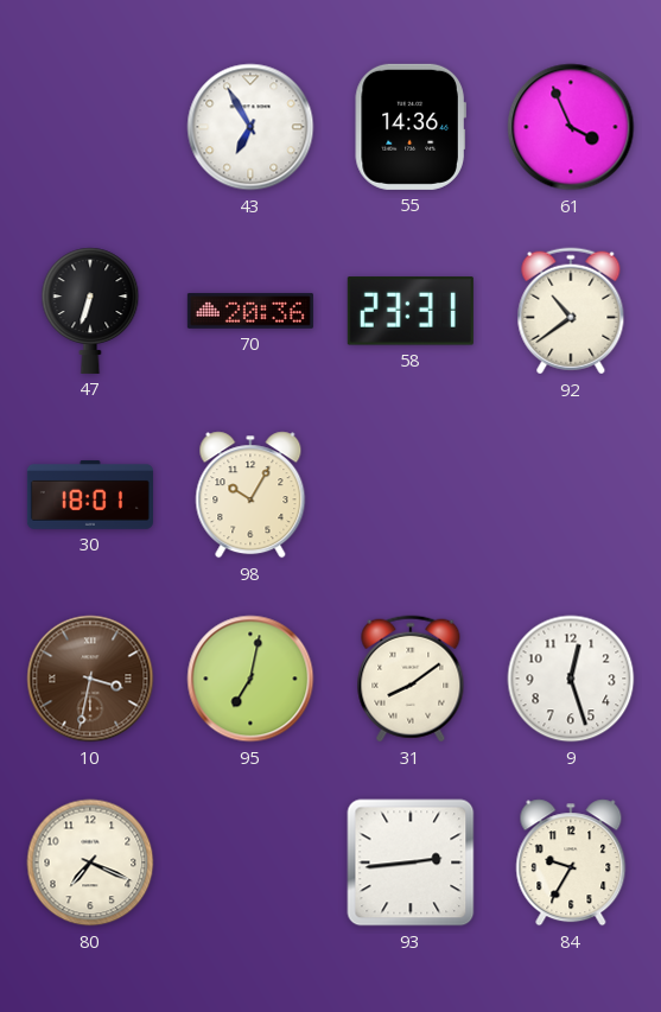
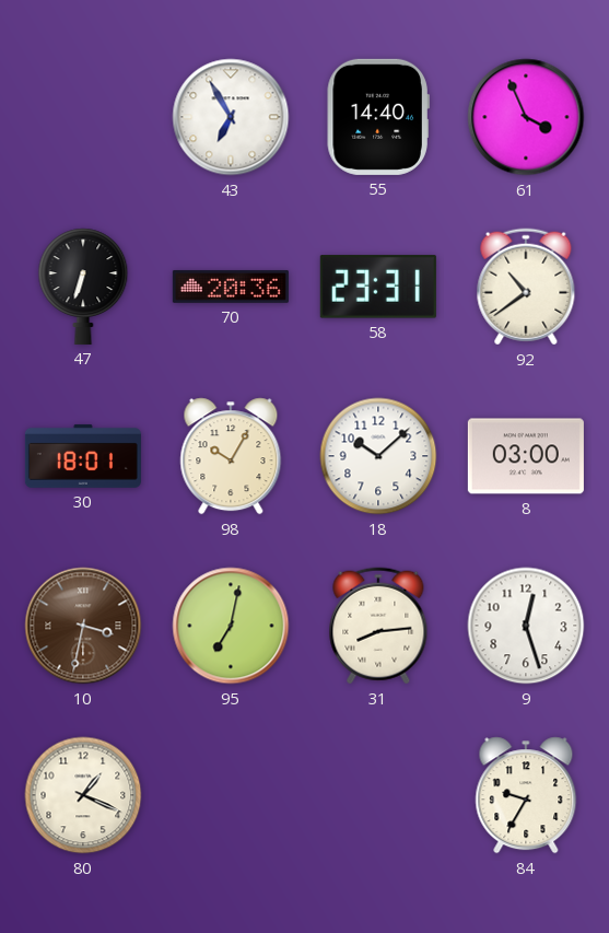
55: 14:36 -> 14:40 (378, 117)
18: none -> 10:08 (378, 456)
8: none -> 03:00 (526, 456)
31: 8:09 -> 8:14 (378, 626)
80: 7:19 -> 1:19 (83, 795)
93: 2:44 -> none (411, 863)
